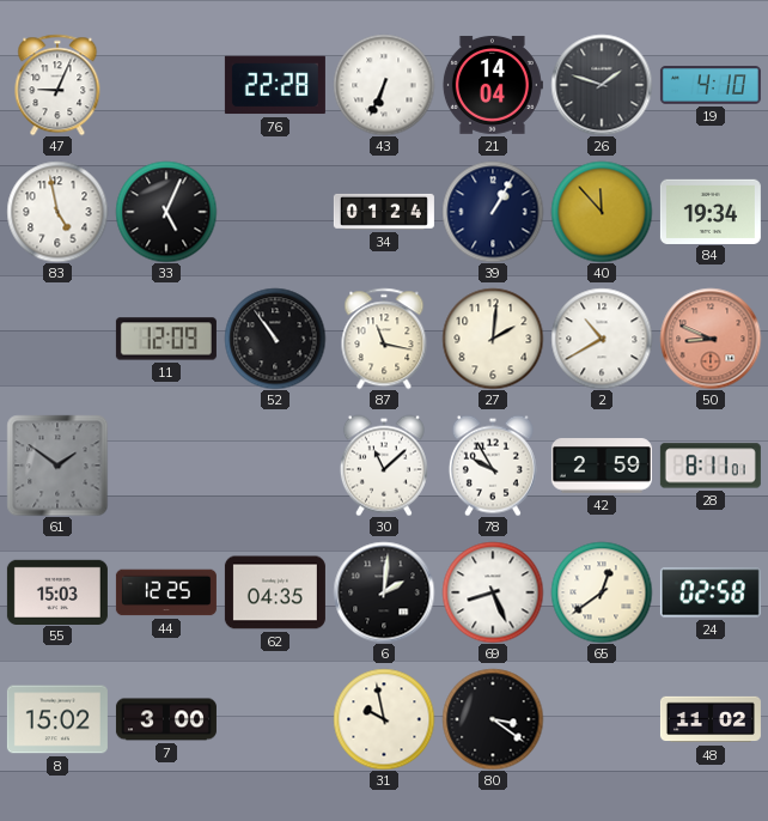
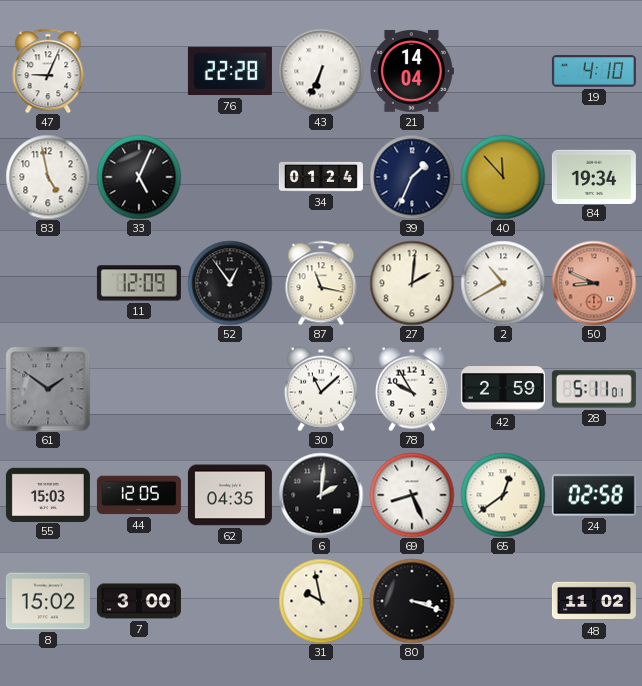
26: 1:48 -> none (602, 85)
39: 1:05 -> 1:34 (412, 177)
52: 10:54 -> 12:54 (230, 283)
28: 8:11 -> 5:11 (594, 389)
44: 12:25 -> 12:05 (139, 495)
80: 3:21 -> 3:18 (412, 601)
